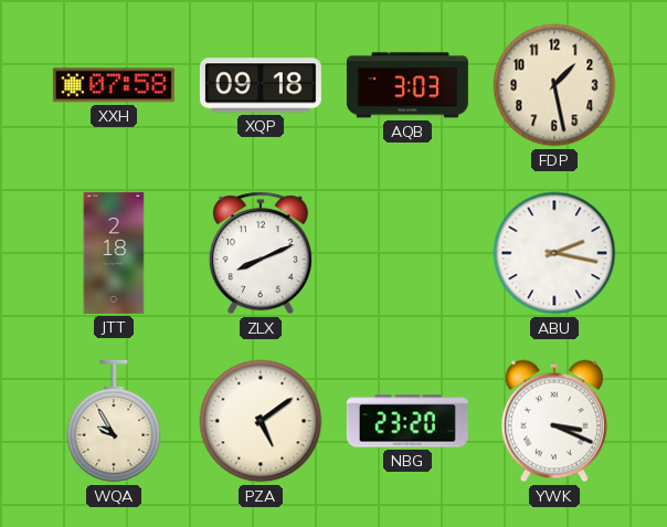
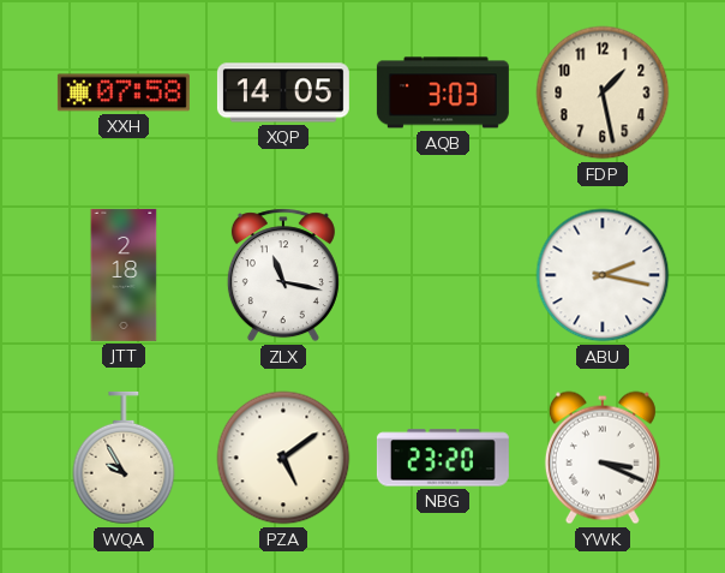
XQP: 09:18 -> 14:05 (283, 92)
ZLX: 8:11 -> 11:17 (283, 275)
